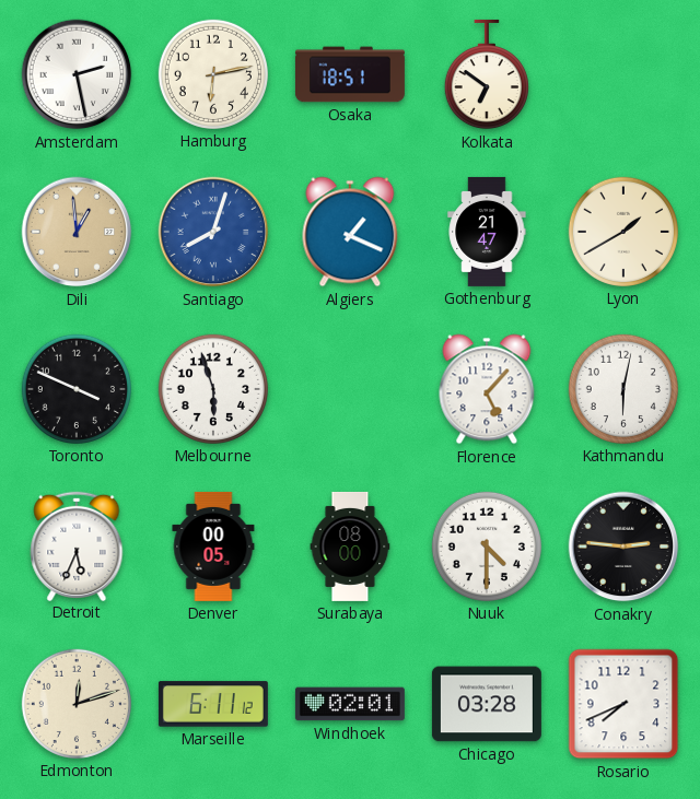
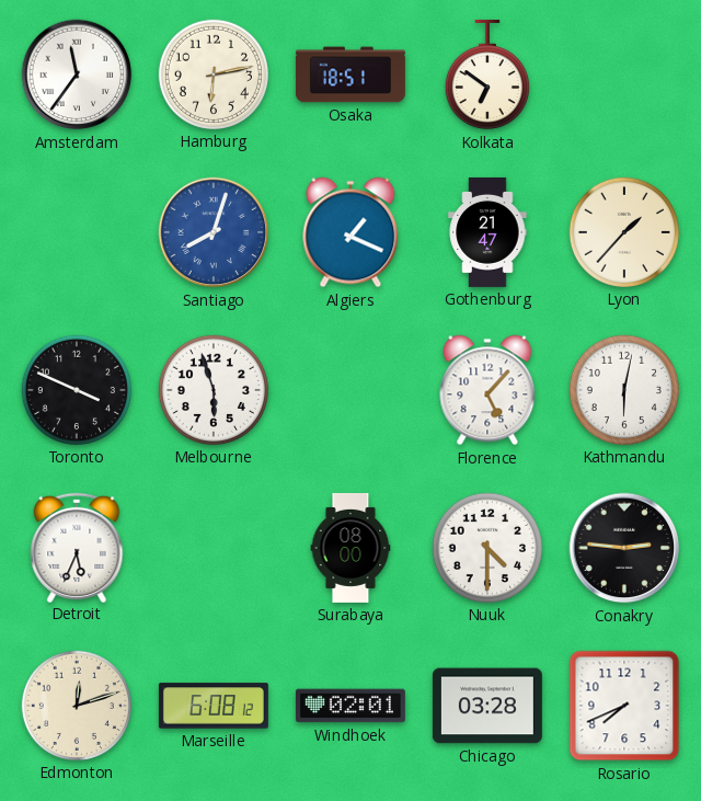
Amsterdam: 2:28 -> 11:36 (77, 75)
Dili: 12:59 -> none (77, 232)
Lyon: 1:40 -> 1:37 (624, 232)
Denver: 00:05 -> none (213, 547)
Marseille: 6:11 -> 6:08 (214, 706)
